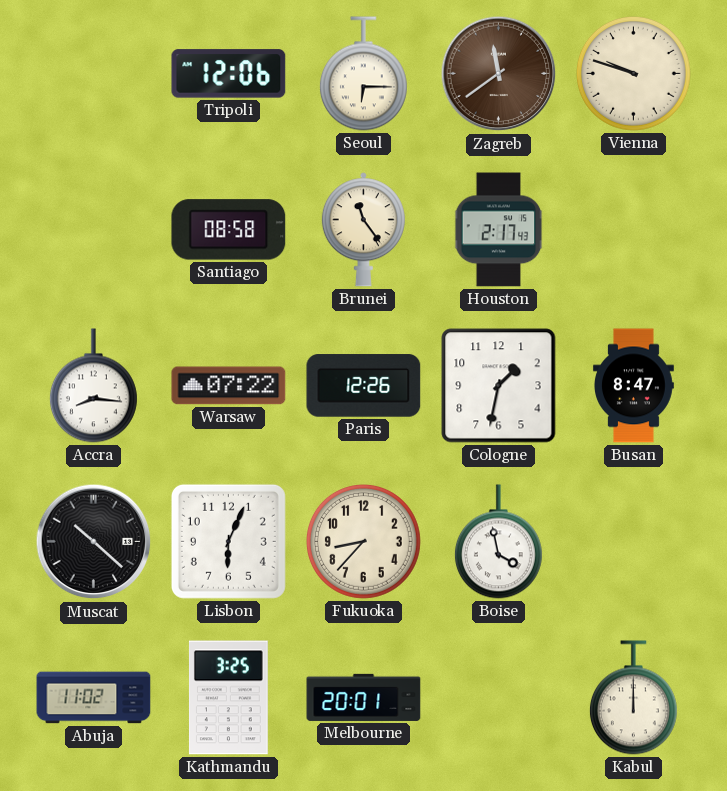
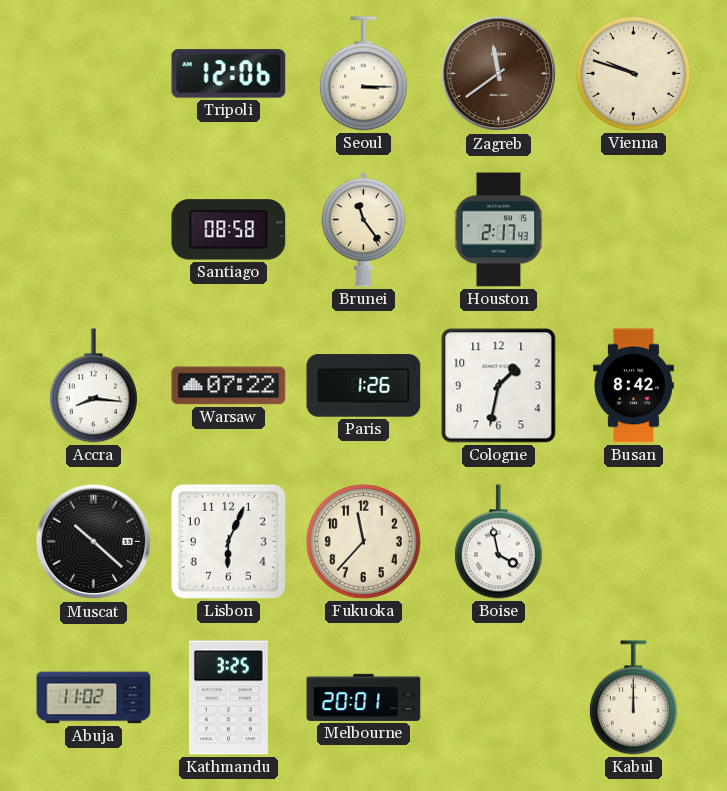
Seoul: 6:15 -> 3:15 (363, 74)
Paris: 12:26 -> 1:26 (364, 386)
Busan: 8:47 -> 8:42 (633, 386)
Fukuoka: 8:37 -> 11:37 (363, 541)
